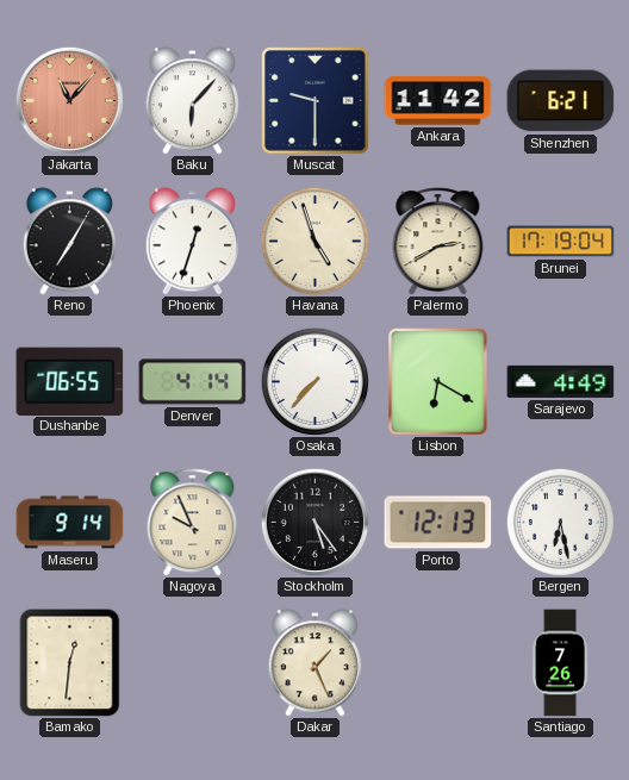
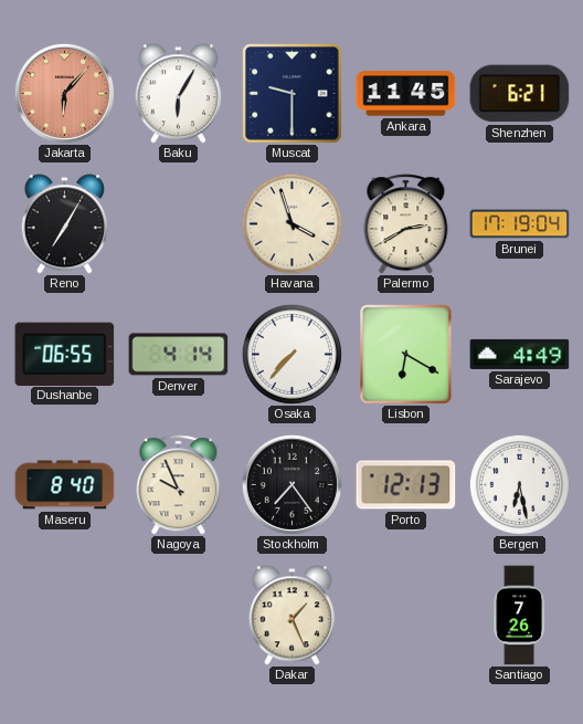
Jakarta: 11:07 -> 6:07 (64, 93)
Baku: 6:07 -> 6:05 (178, 94)
Ankara: 11:42 -> 11:45 (406, 94)
Phoenix: 12:33 -> none (192, 242)
Havana: 4:57 -> 3:57 (291, 223)
Maseru: 9:14 -> 8:40 (65, 485)
Stockholm: 5:24 -> 7:24 (291, 484)
Bamako: 12:31 -> none (70, 663)
